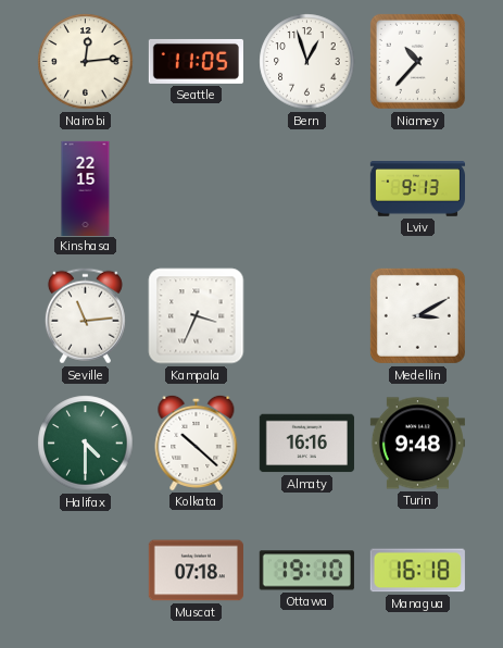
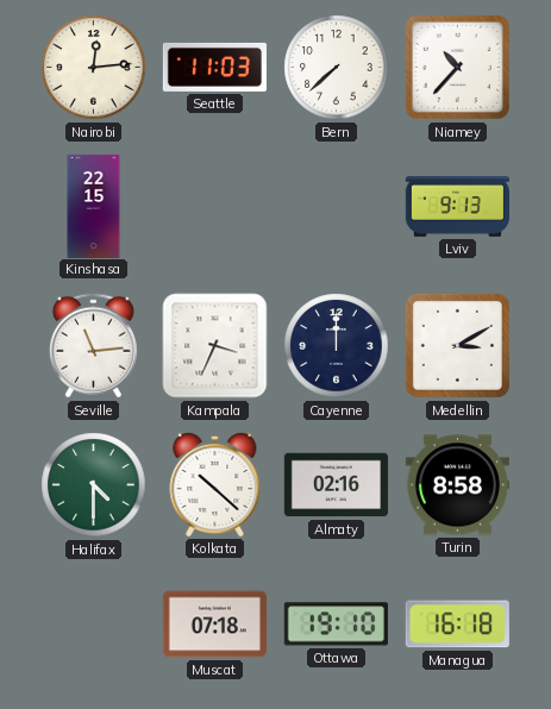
Seattle: 11:05 -> 11:03 (214, 67)
Bern: 12:57 -> 7:38 (337, 68)
Cayenne: none -> 12:00 (337, 346)
Almaty: 16:16 -> 02:16 (336, 485)
Turin: 9:48 -> 8:58 (457, 485)
